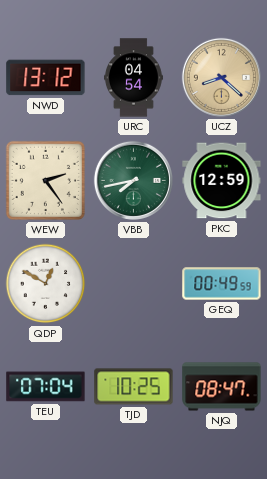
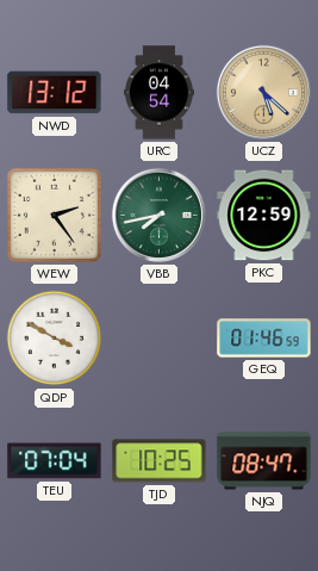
UCZ: 8:22 -> 5:22 (263, 92)
QDP: 12:50 -> 3:50 (55, 339)
GEQ: 00:49 -> 01:46 (264, 339)
